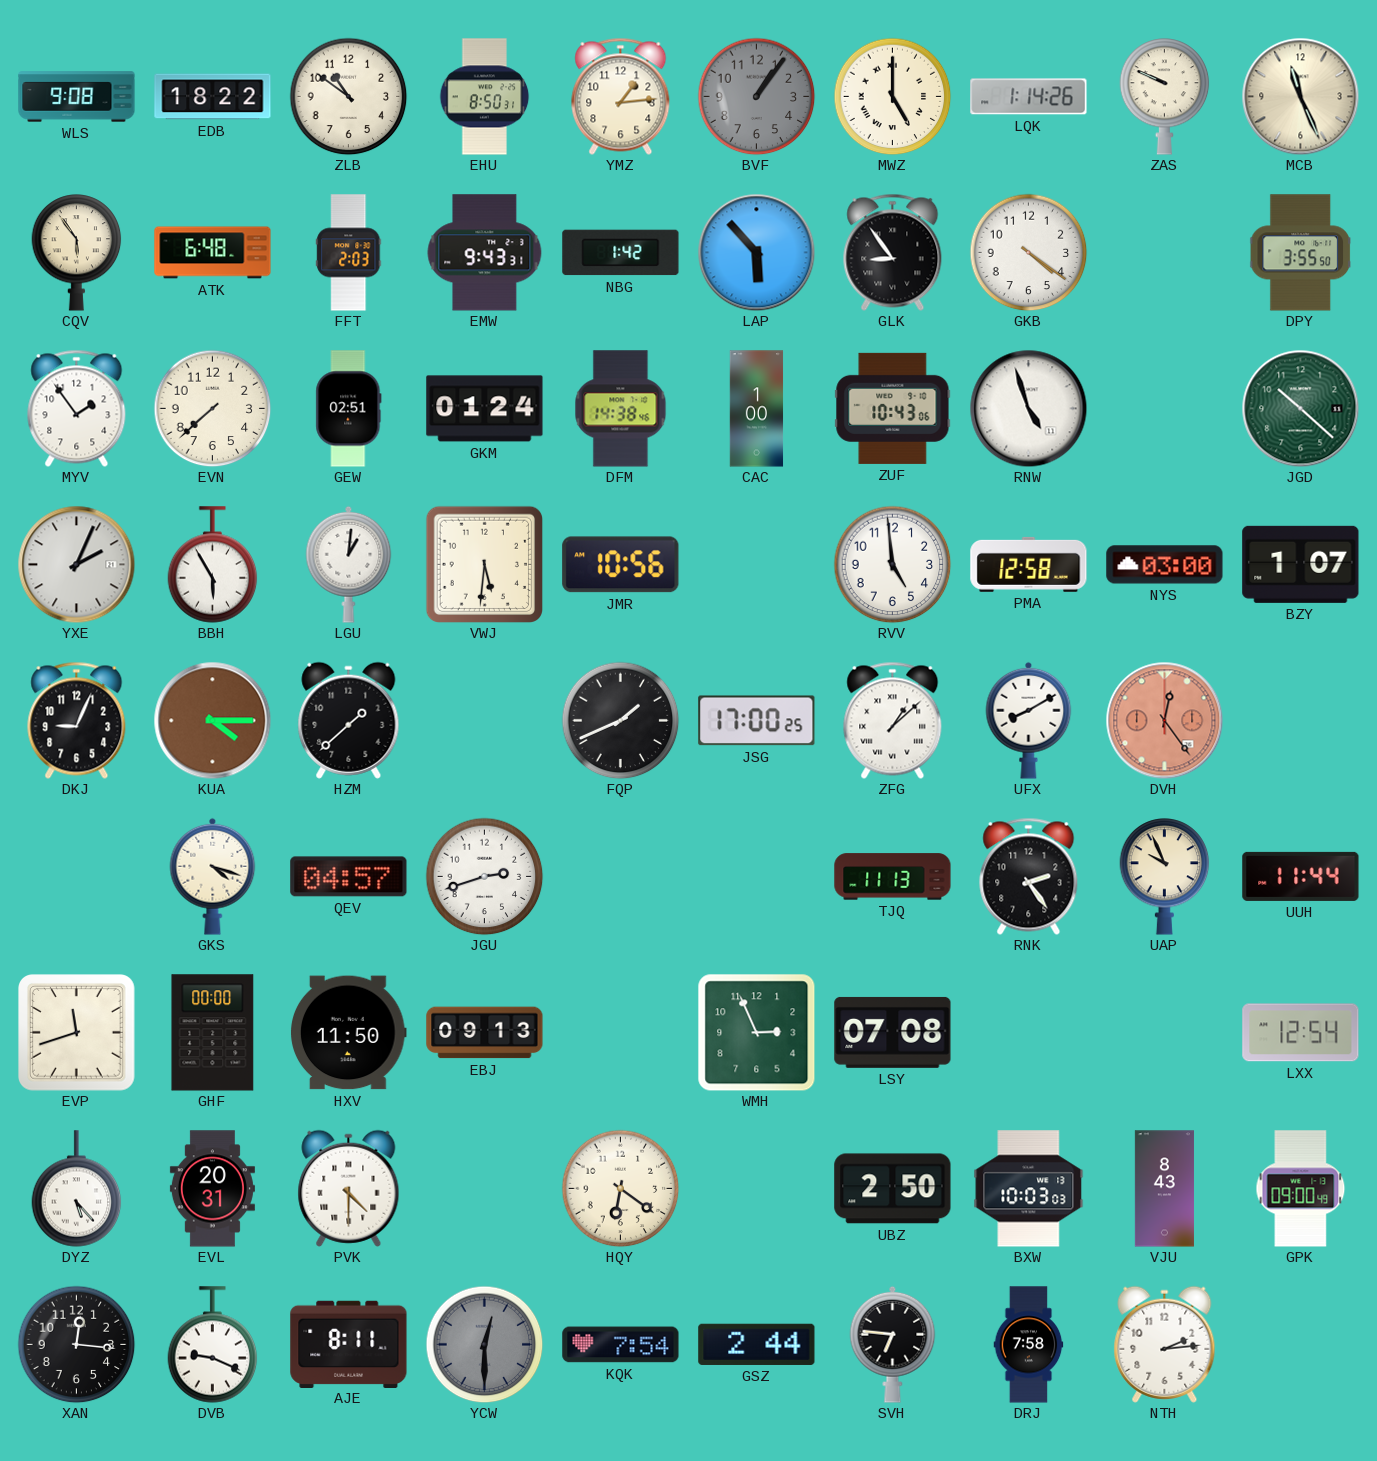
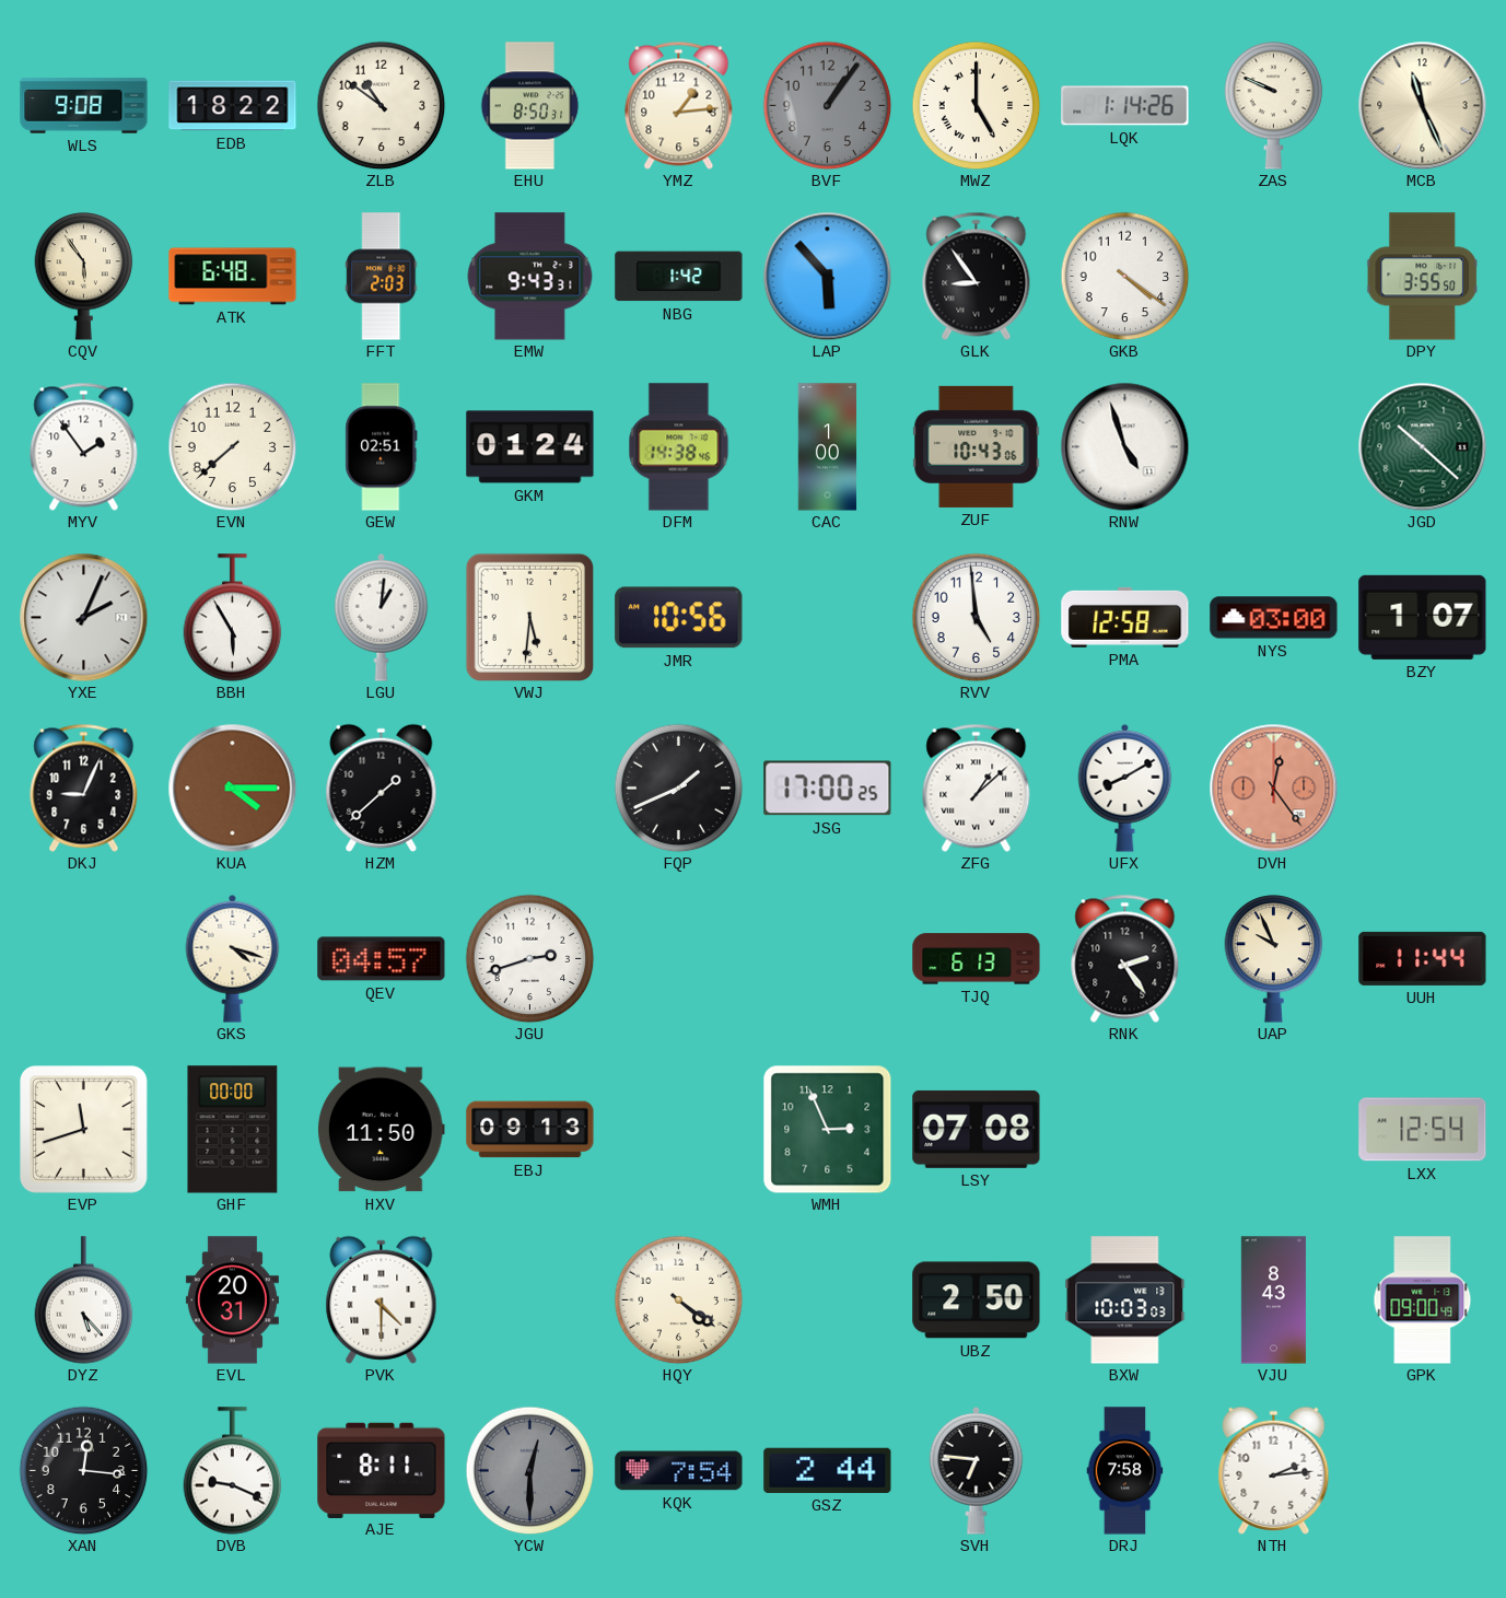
TJQ: 11:13 -> 6:13 (977, 959)
HQY: 6:21 -> 4:21 (678, 1299)
